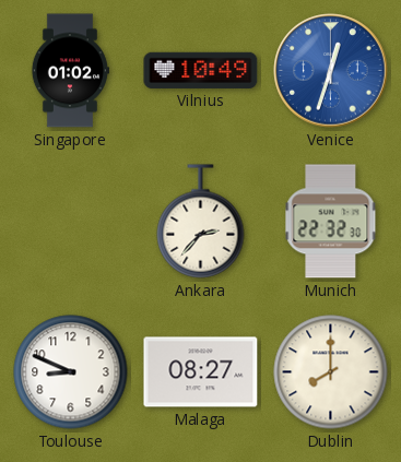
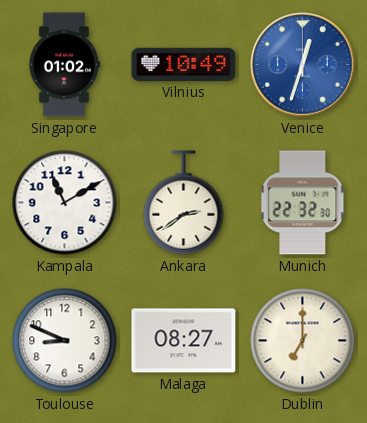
Kampala: none -> 11:10 (65, 203)
Ankara: 2:37 -> 2:39 (184, 203)
Dublin: 8:00 -> 7:00 (303, 341)
